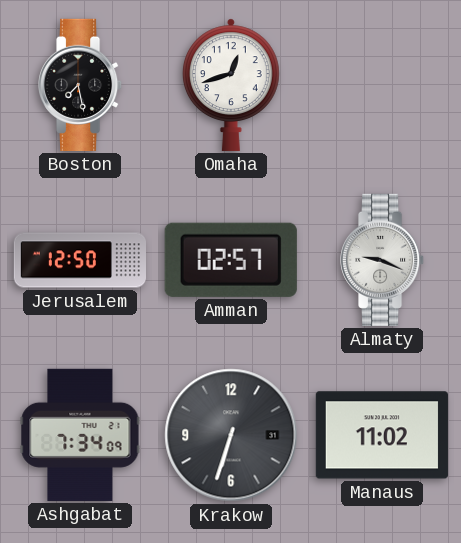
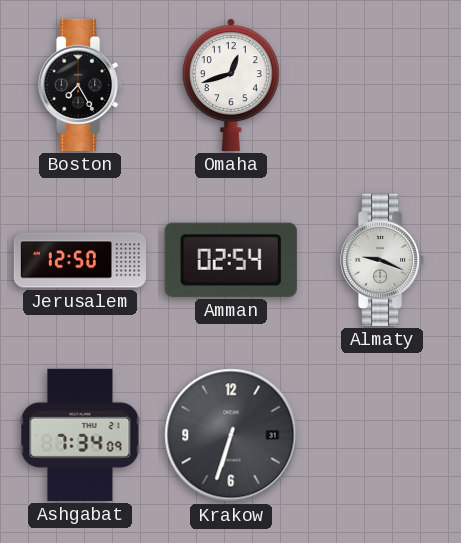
Boston: 7:28 -> 7:25 (81, 85)
Amman: 02:57 -> 02:54 (231, 260)
Manaus: 11:02 -> none (382, 435)
